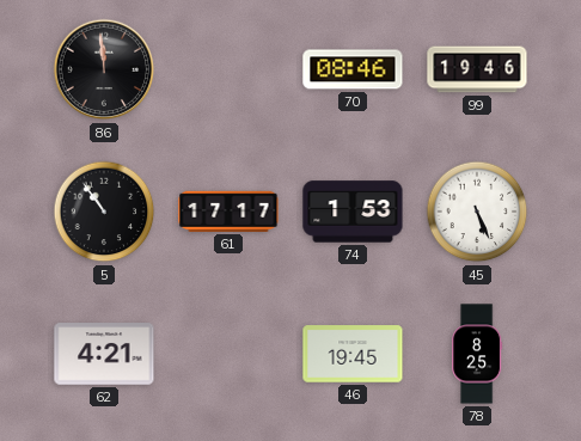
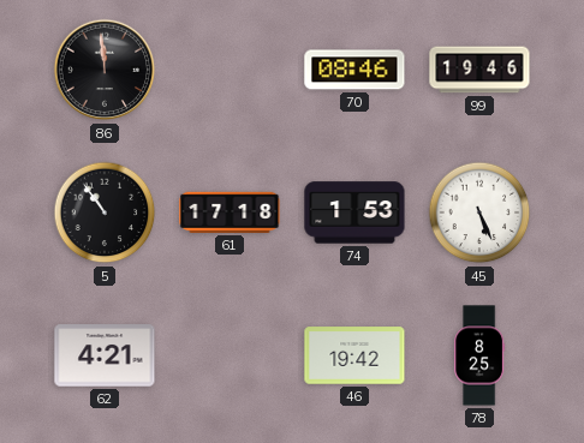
61: 17:17 -> 17:18 (230, 212)
46: 19:45 -> 19:42 (354, 355)
